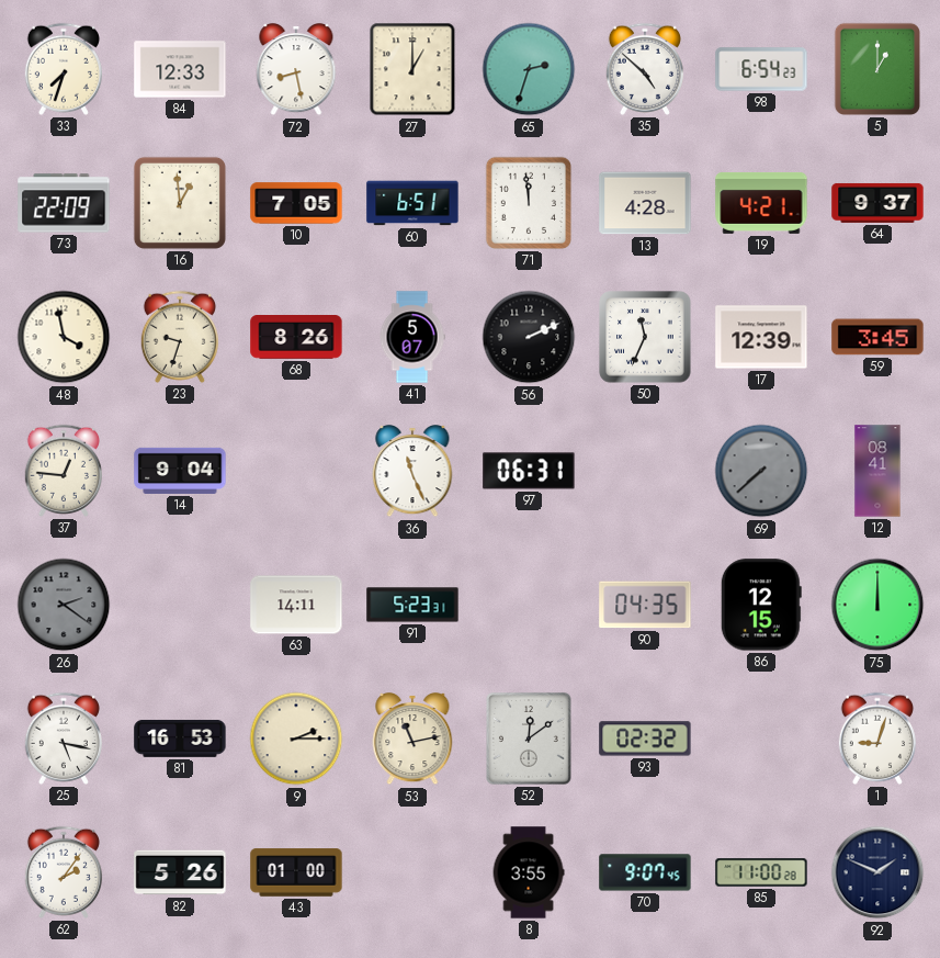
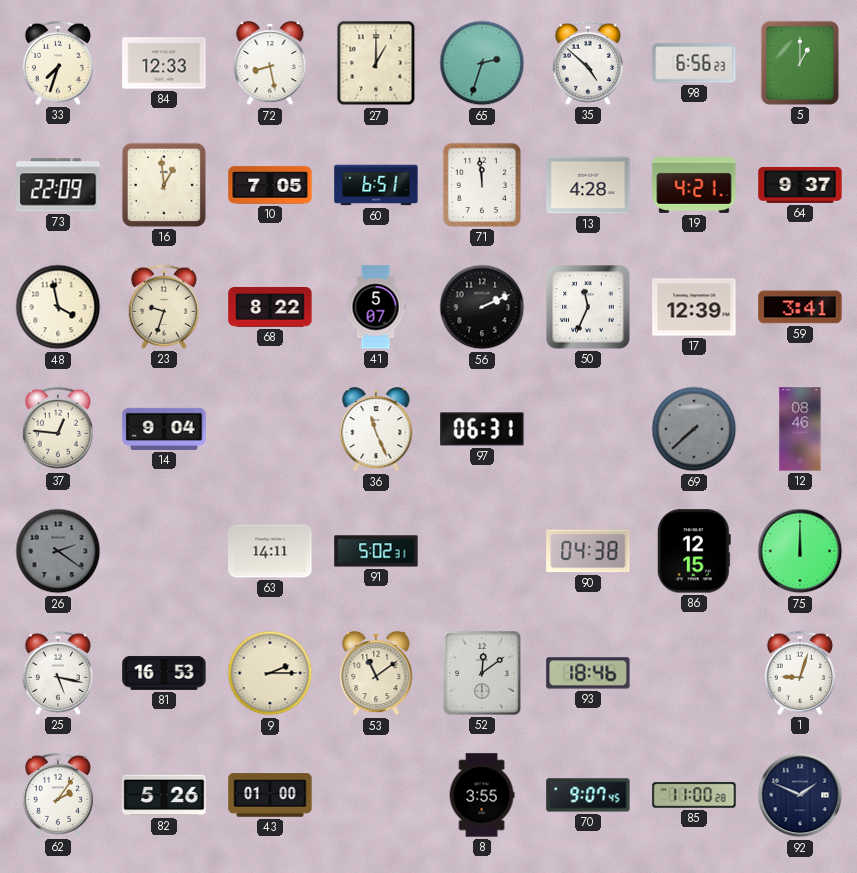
98: 6:54 -> 6:56 (694, 63)
68: 8:26 -> 8:22 (270, 308)
59: 3:45 -> 3:41 (800, 307)
12: 08:41 -> 08:46 (800, 429)
91: 5:23 -> 5:02 (376, 551)
90: 04:35 -> 04:38 (588, 551)
53: 11:13 -> 11:09 (376, 674)
93: 02:32 -> 18:46 (588, 673)
